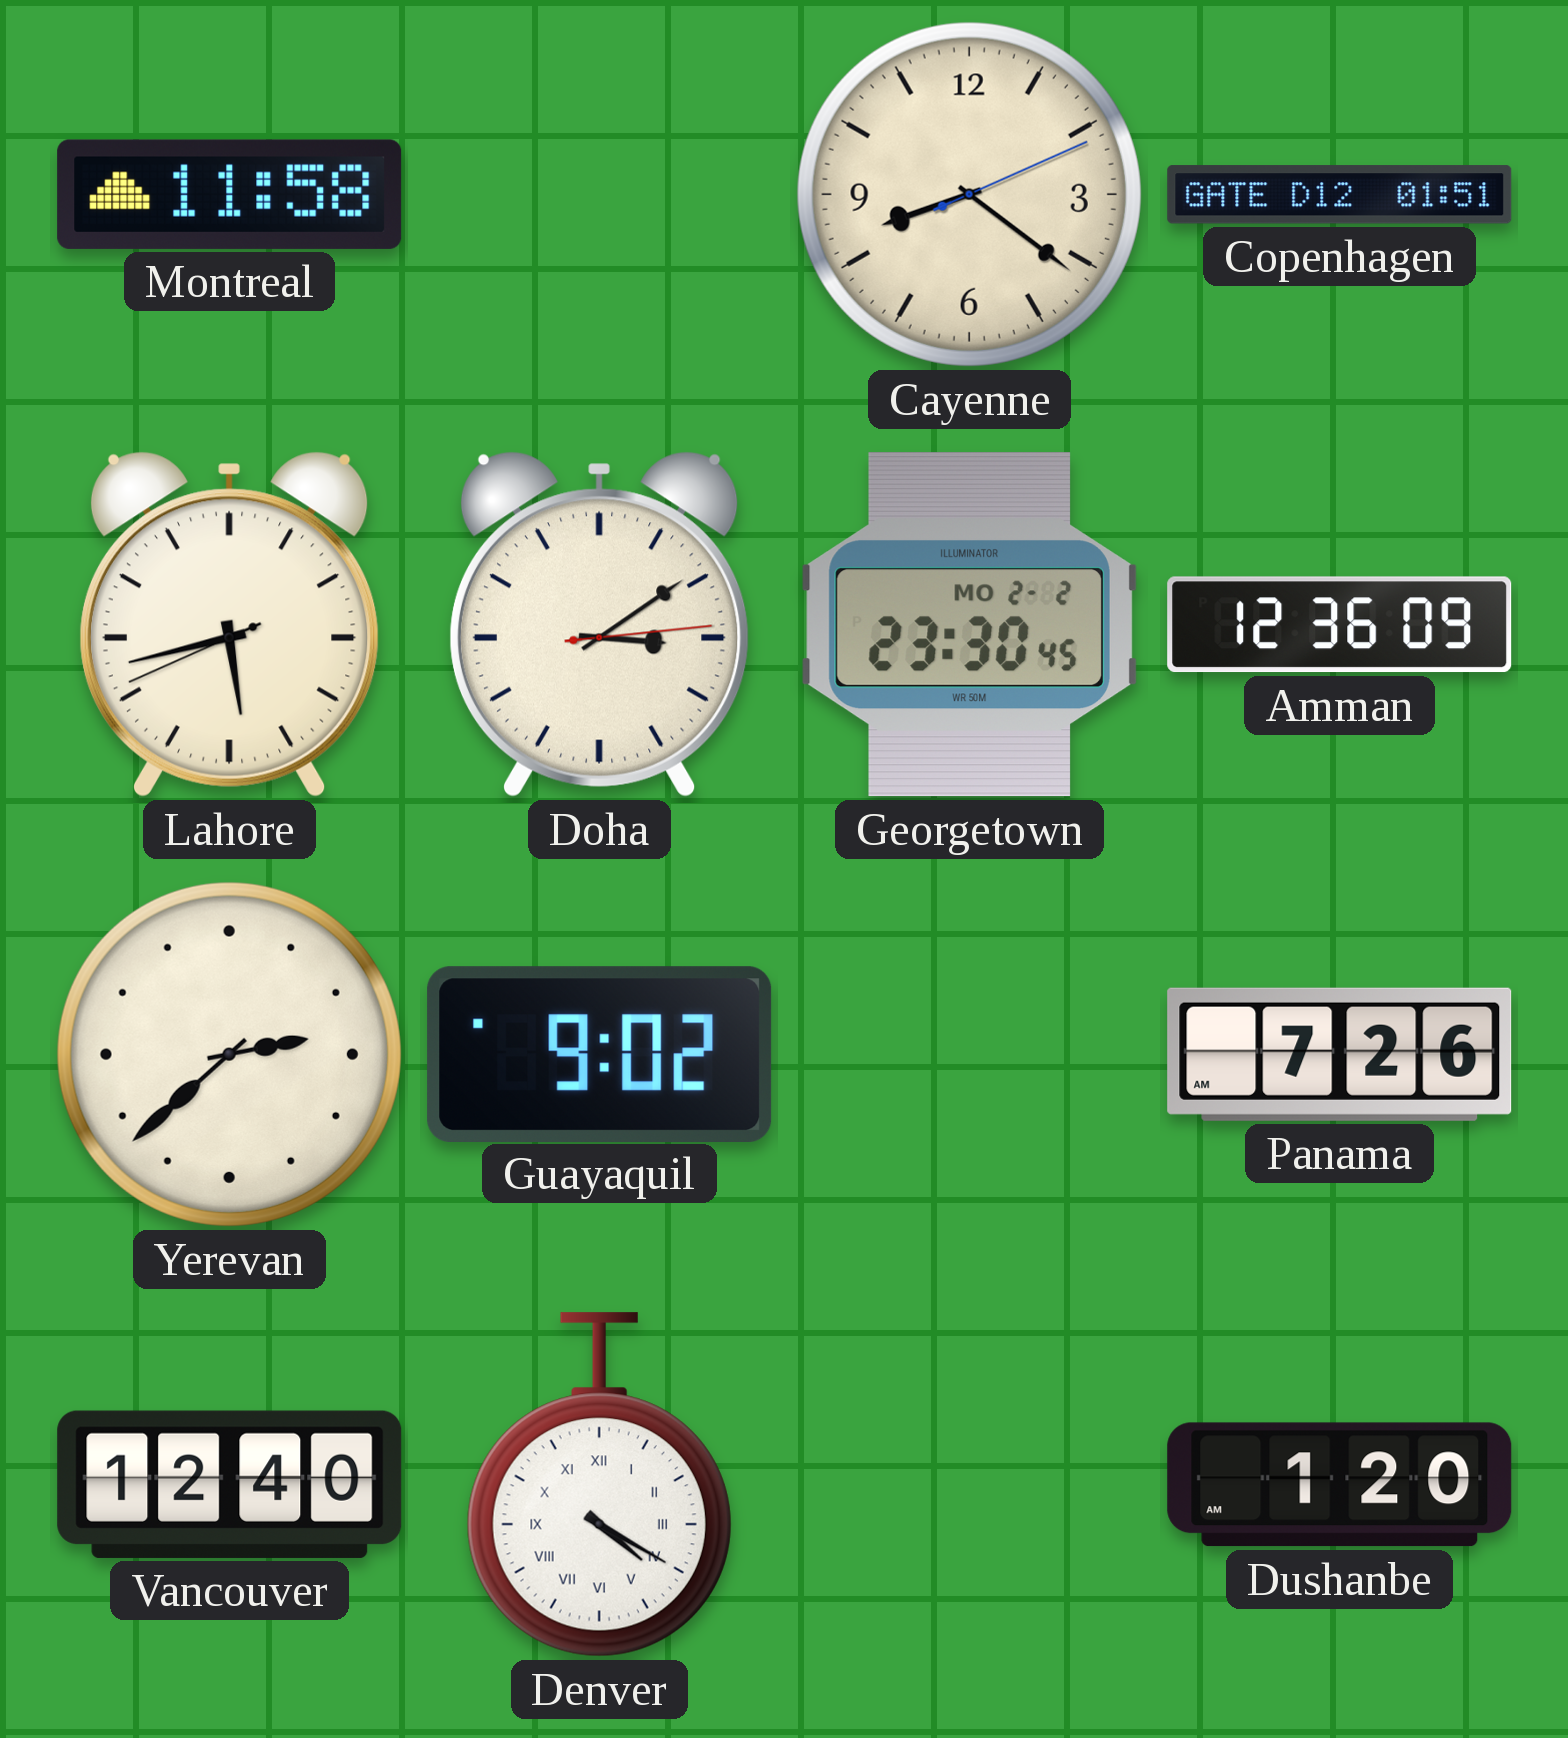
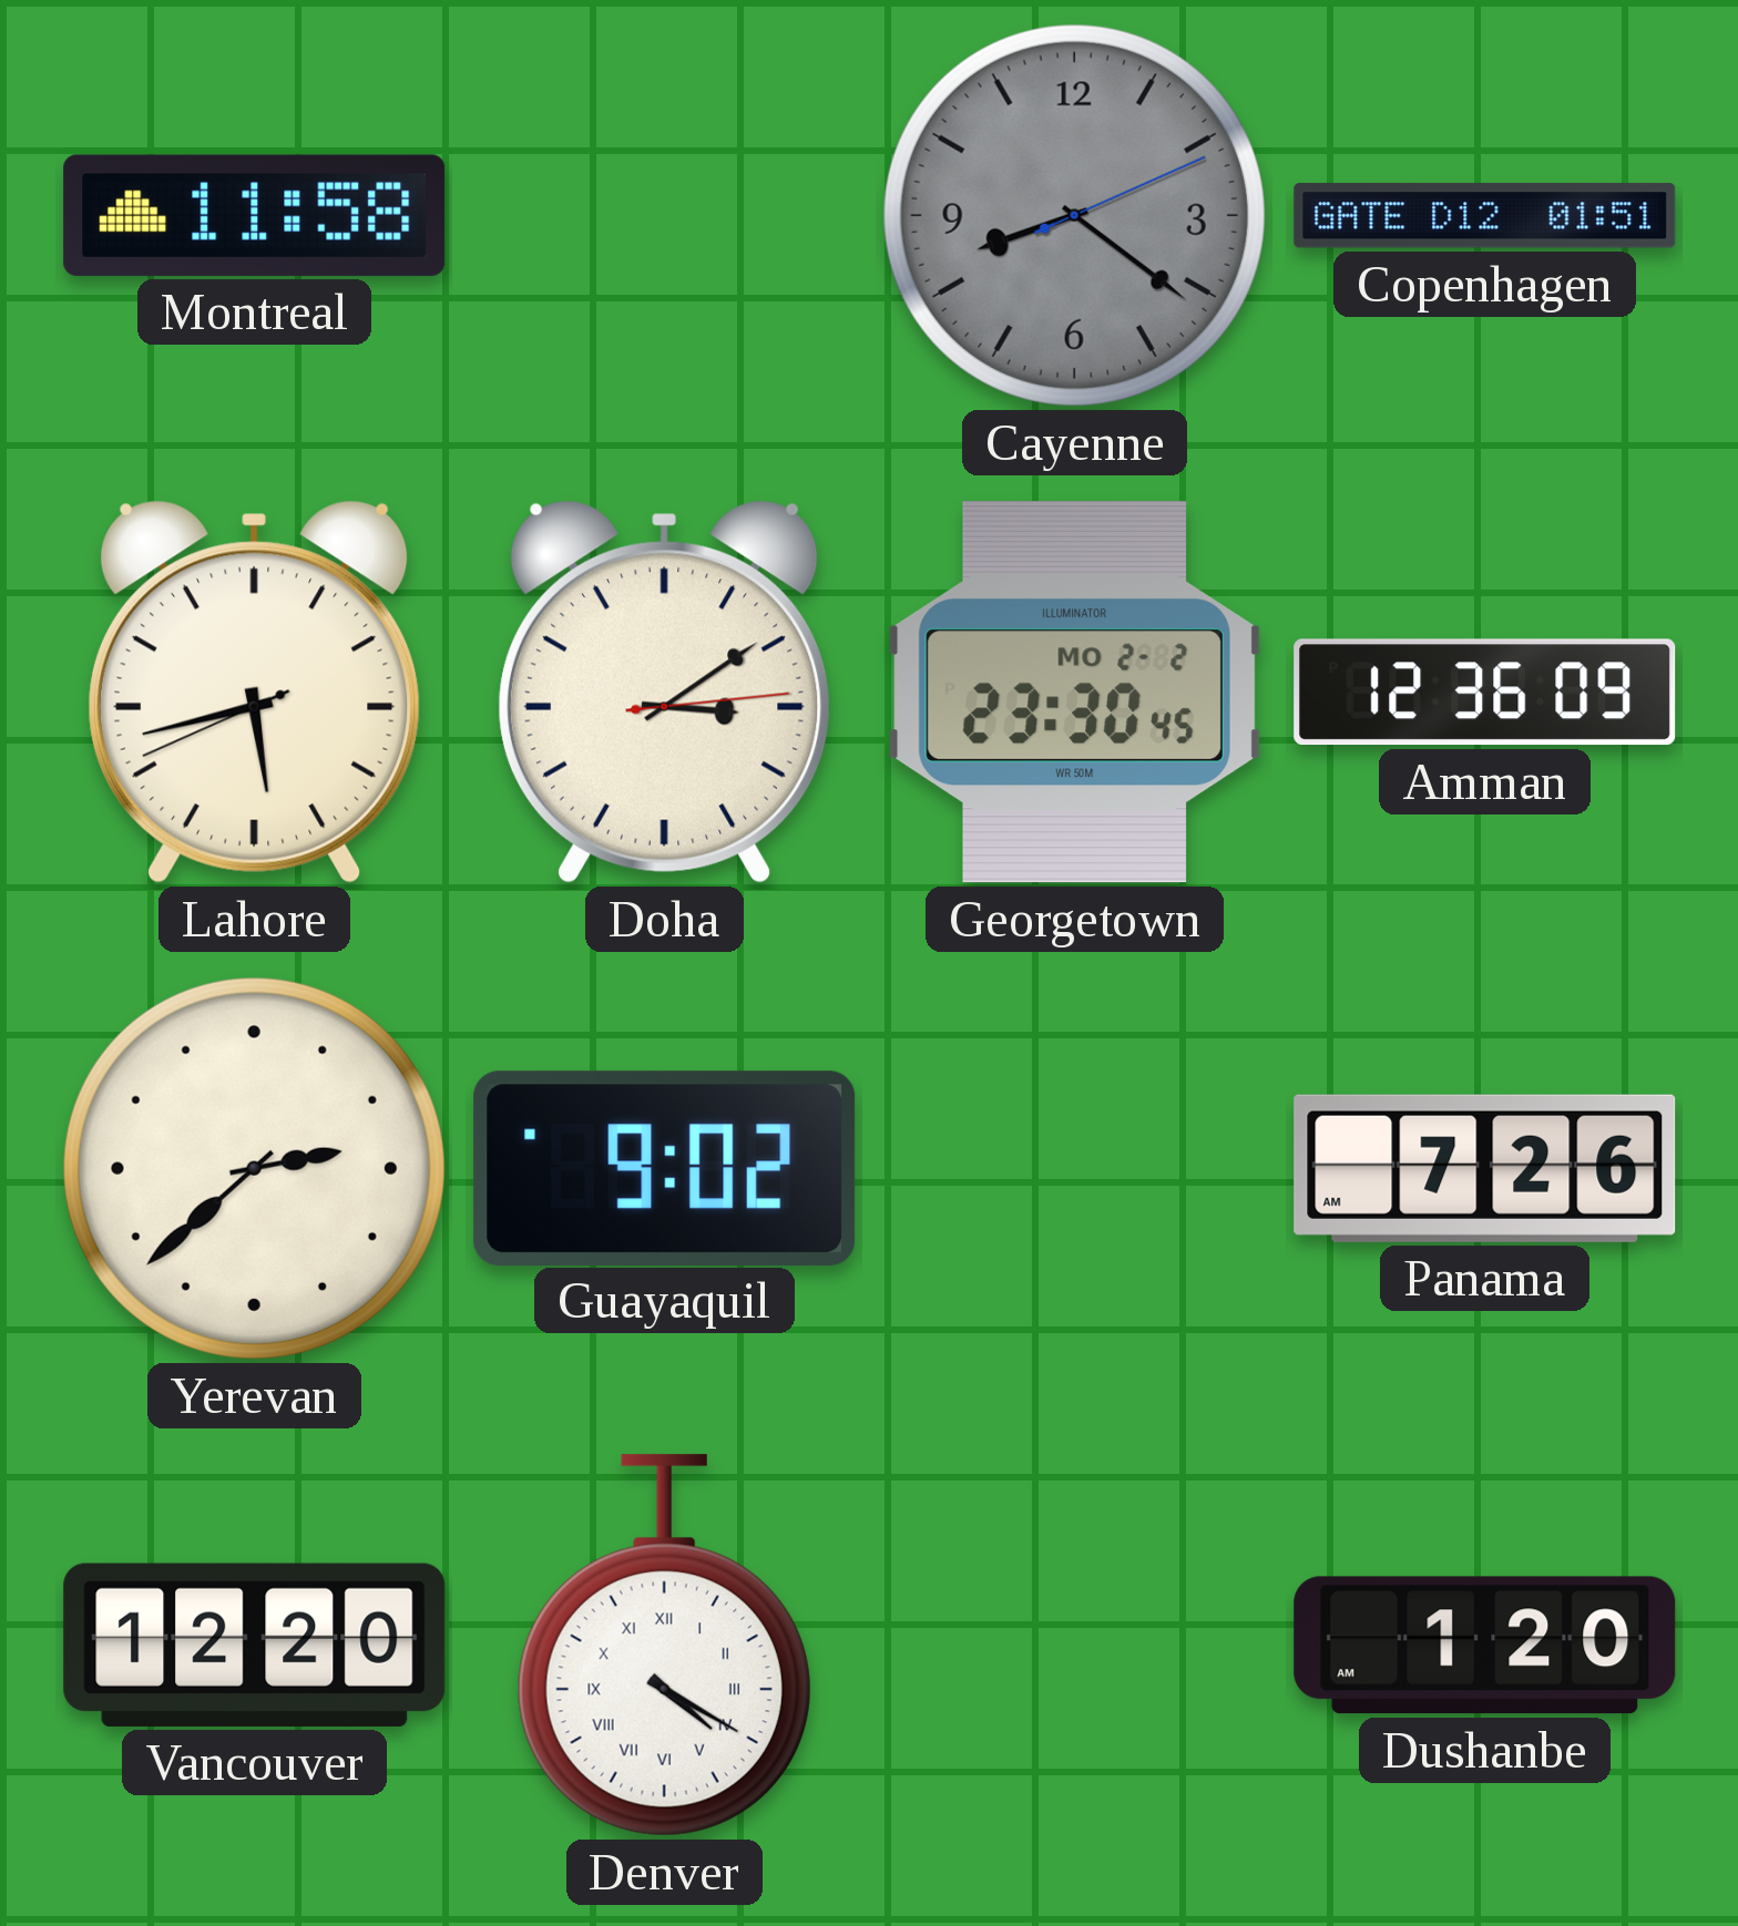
Cayenne dial: cream -> grey (1074, 215)
Vancouver: 12:40 -> 12:20 (255, 1645)
